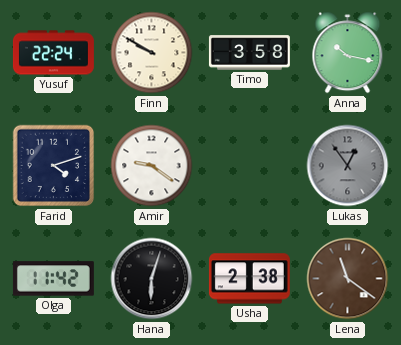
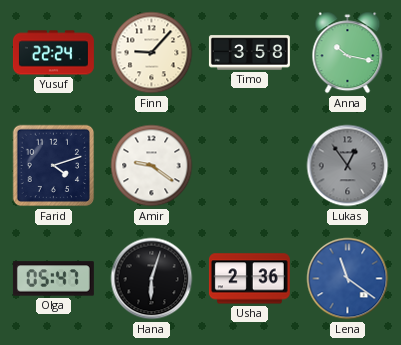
Finn: 9:50 -> 9:07 (152, 53)
Olga: 11:42 -> 05:47 (53, 279)
Usha: 2:38 -> 2:36 (249, 279)
Lena dial: brown -> blue (348, 279)
